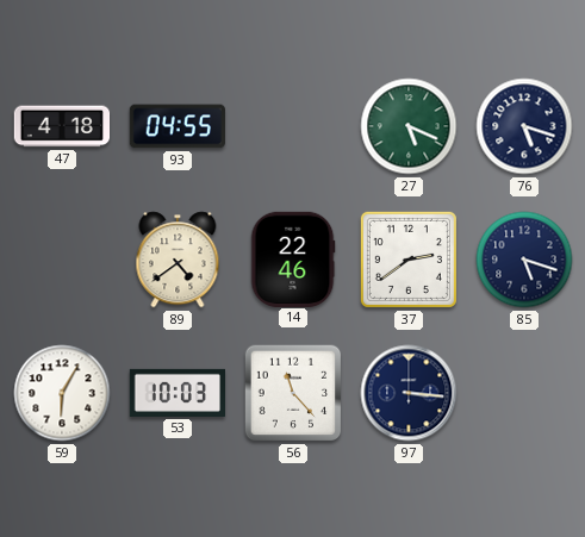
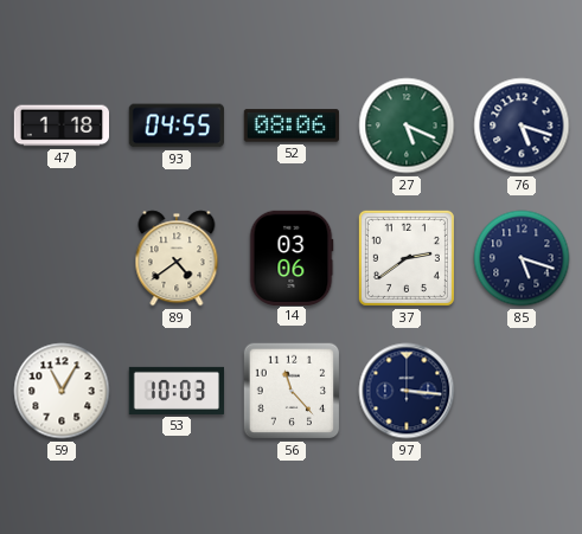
47: 4:18 -> 1:18 (60, 126)
52: none -> 08:06 (290, 126)
14: 22:46 -> 03:06 (292, 257)
59: 6:05 -> 11:05 (62, 391)
